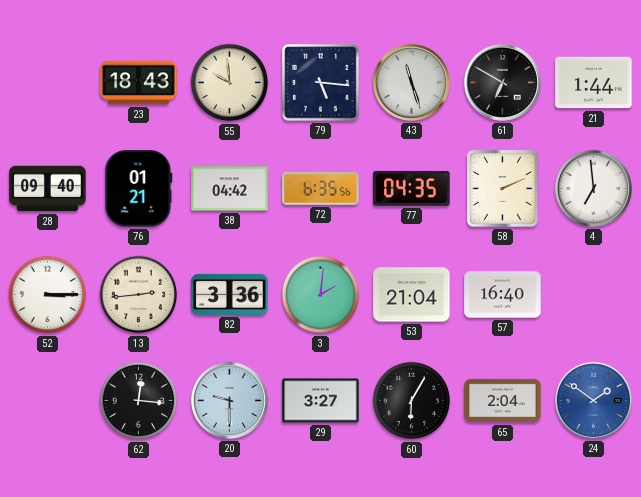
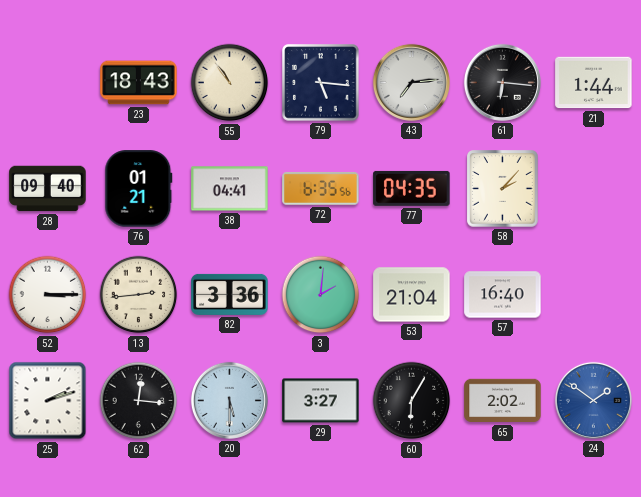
55: 9:59 -> 10:54 (230, 83)
43: 11:27 -> 7:14 (411, 82)
61: 6:50 -> 6:16 (502, 82)
38: 04:42 -> 04:41 (230, 189)
58: 2:11 -> 2:07 (503, 189)
4: 6:59 -> none (593, 188)
25: none -> 2:12 (48, 401)
20: 9:30 -> 5:30 (229, 400)
65: 2:04 -> 2:02 (503, 401)
